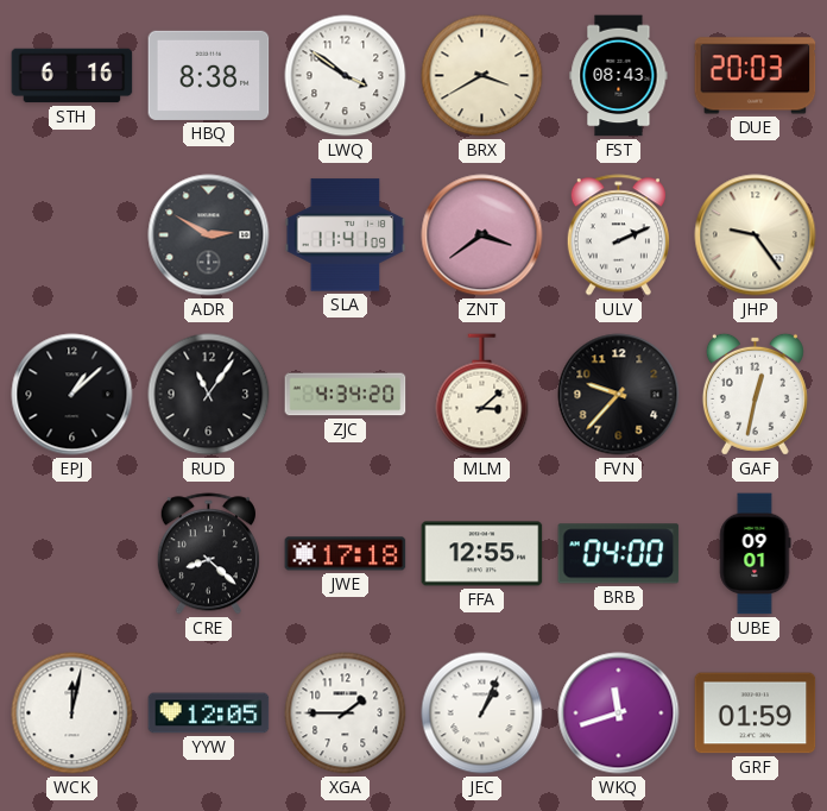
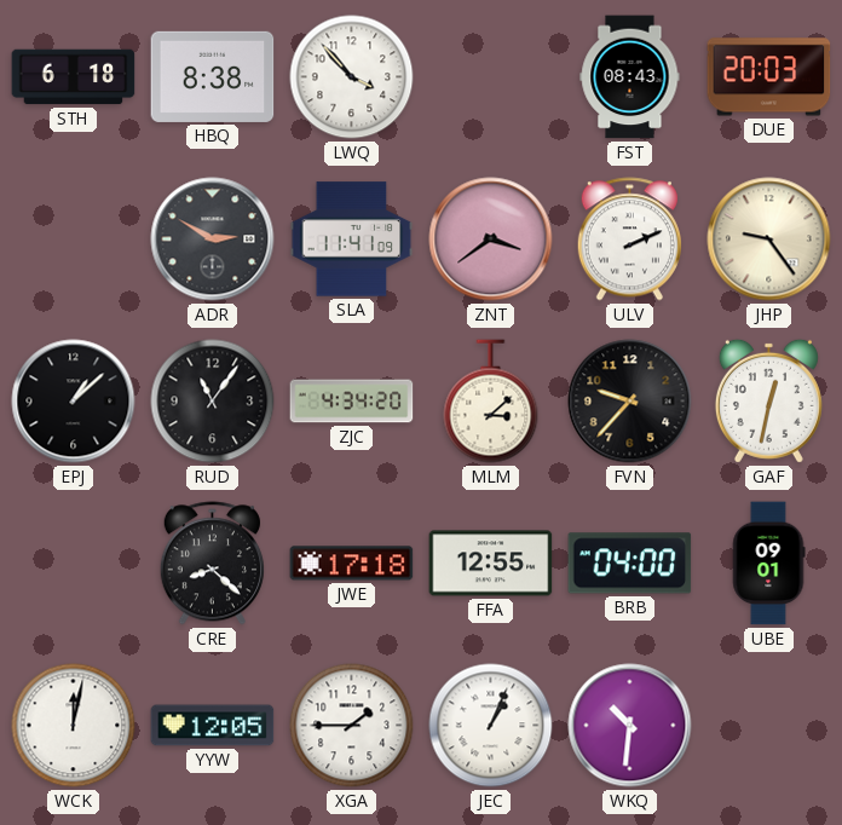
STH: 6:16 -> 6:18 (74, 77)
LWQ: 3:51 -> 3:53 (352, 77)
BRX: 3:40 -> none (482, 76)
WKQ: 11:42 -> 10:31 (630, 726)
GRF: 01:59 -> none (756, 713)
